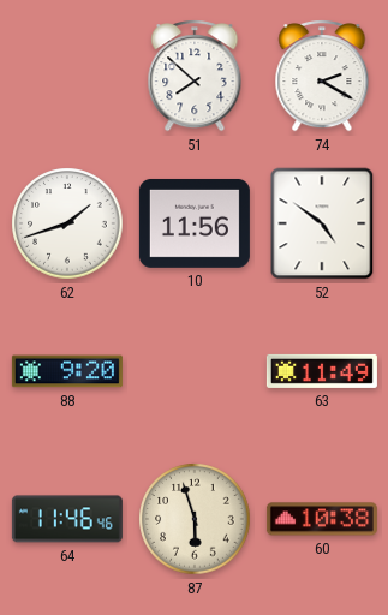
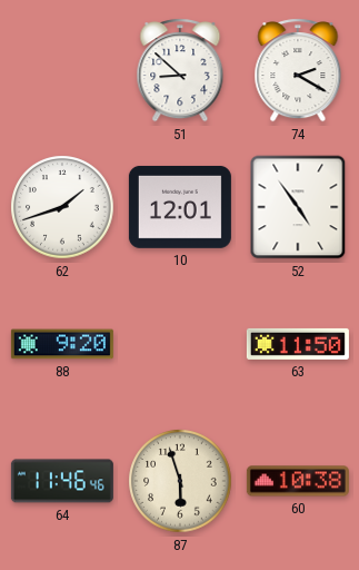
51: 7:52 -> 8:52 (180, 70)
10: 11:56 -> 12:01 (180, 207)
52: 4:51 -> 4:54 (298, 207)
63: 11:49 -> 11:50 (298, 344)
